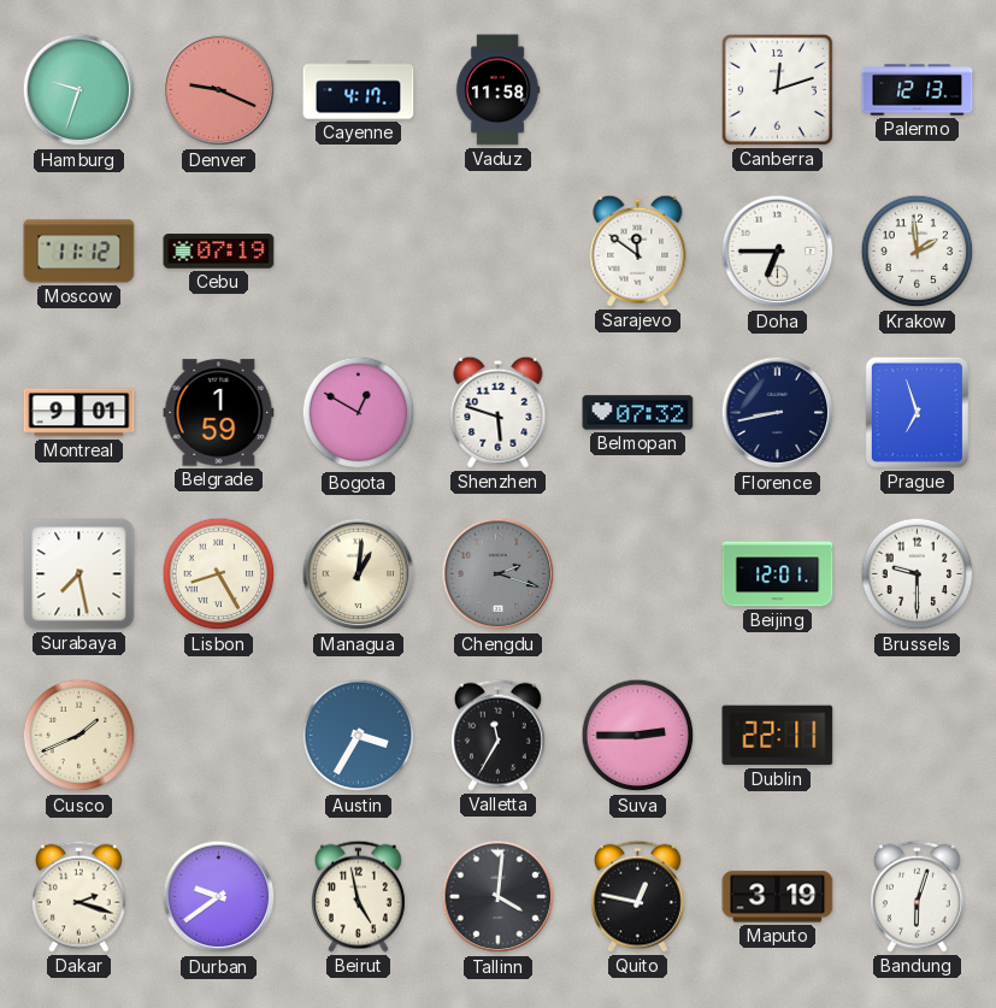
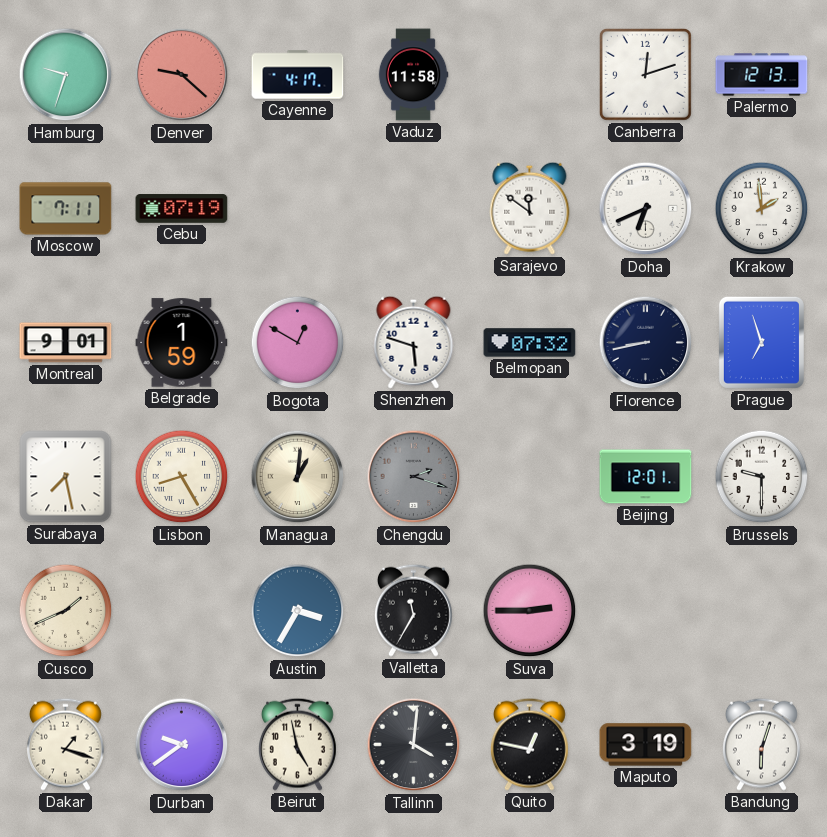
Denver: 9:19 -> 9:22 (182, 75)
Moscow: 11:12 -> 7:11 (66, 209)
Doha: 6:45 -> 6:41 (646, 209)
Dublin: 22:11 -> none (778, 736)
Dakar: 2:18 -> 1:18 (65, 744)
